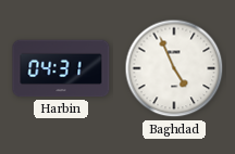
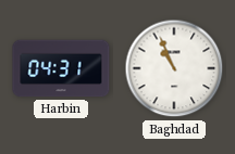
Baghdad: 4:56 -> 10:56 (174, 68)
